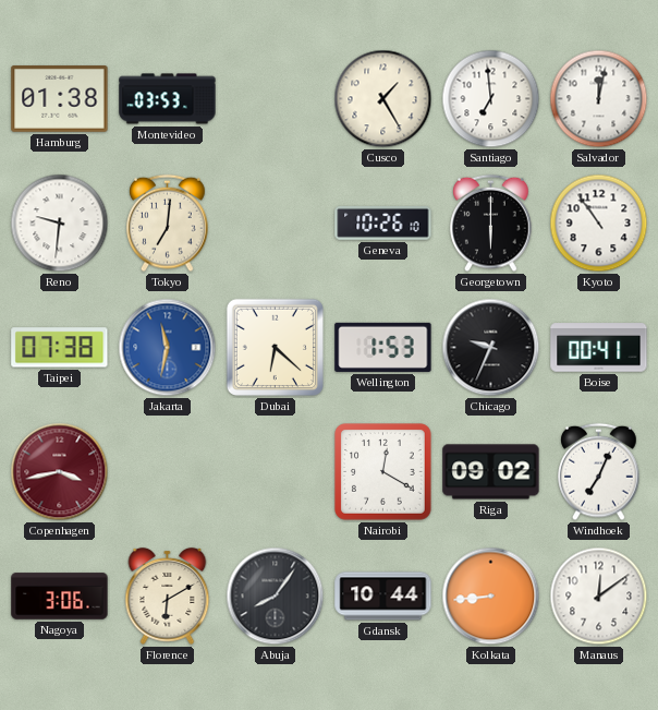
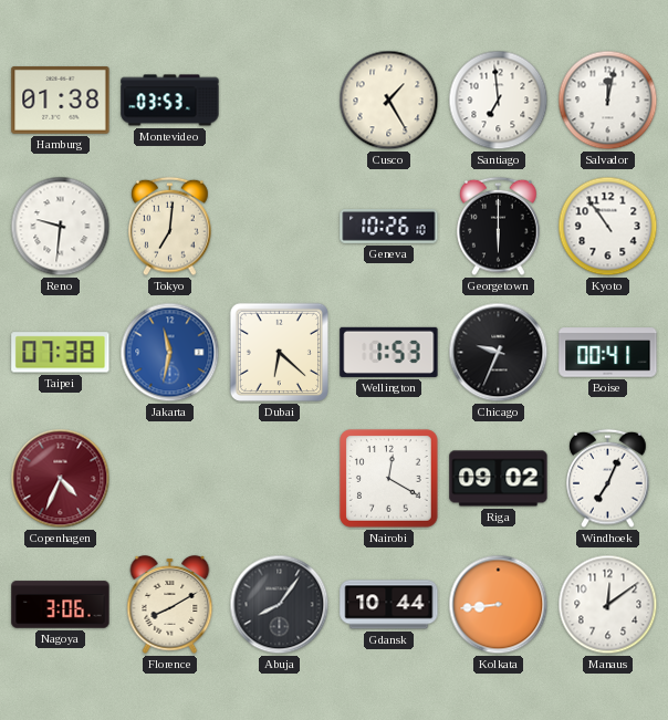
Copenhagen: 3:43 -> 4:34 (61, 479)
Florence: 6:10 -> 8:10 (170, 604)
